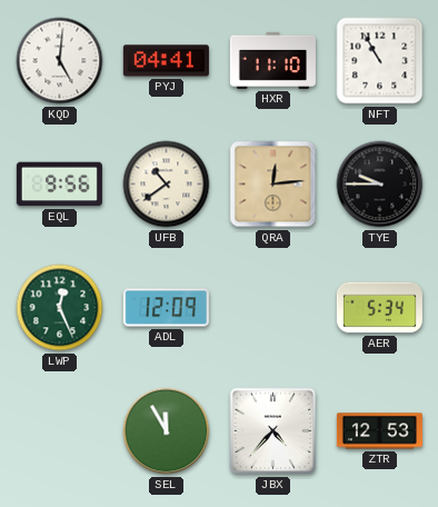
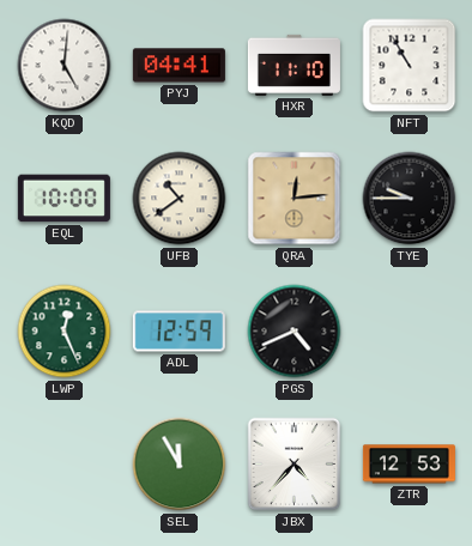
EQL: 9:56 -> 10:00 (63, 199)
ADL: 12:09 -> 12:59 (178, 332)
PGS: none -> 4:41 (295, 332)
AER: 5:34 -> none (379, 308)
